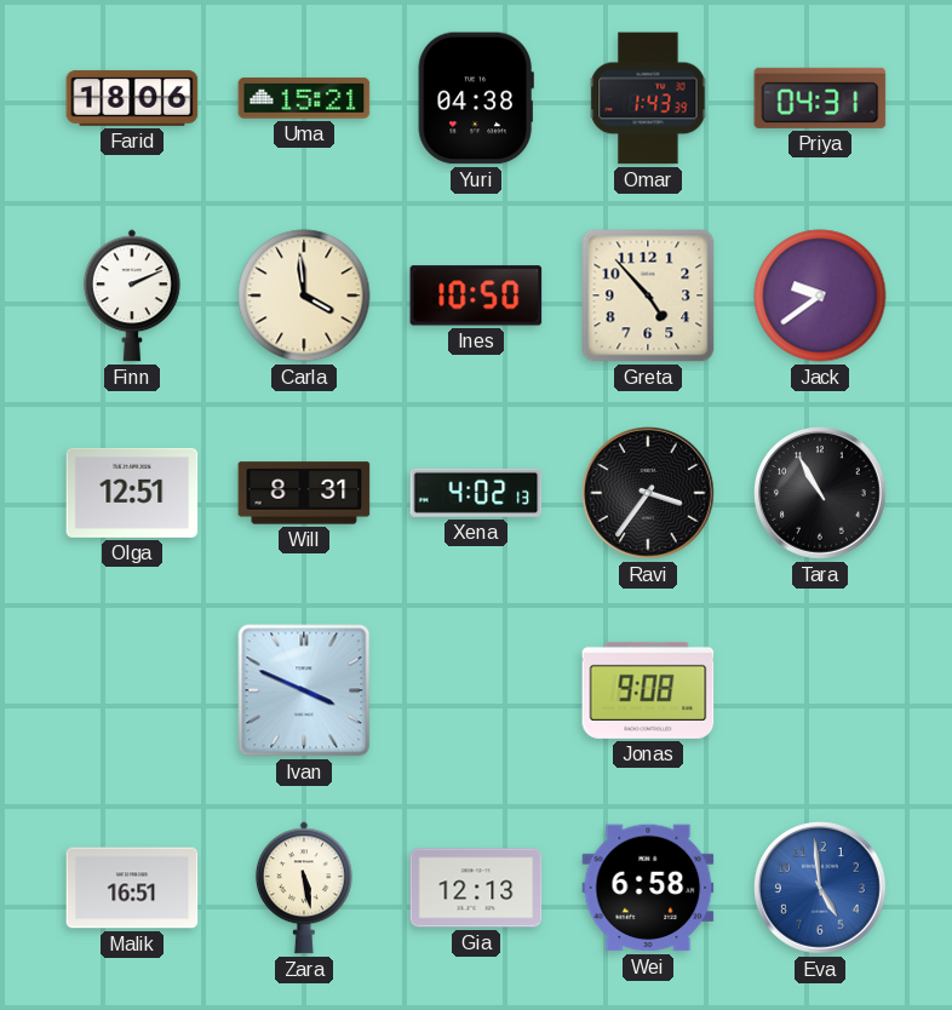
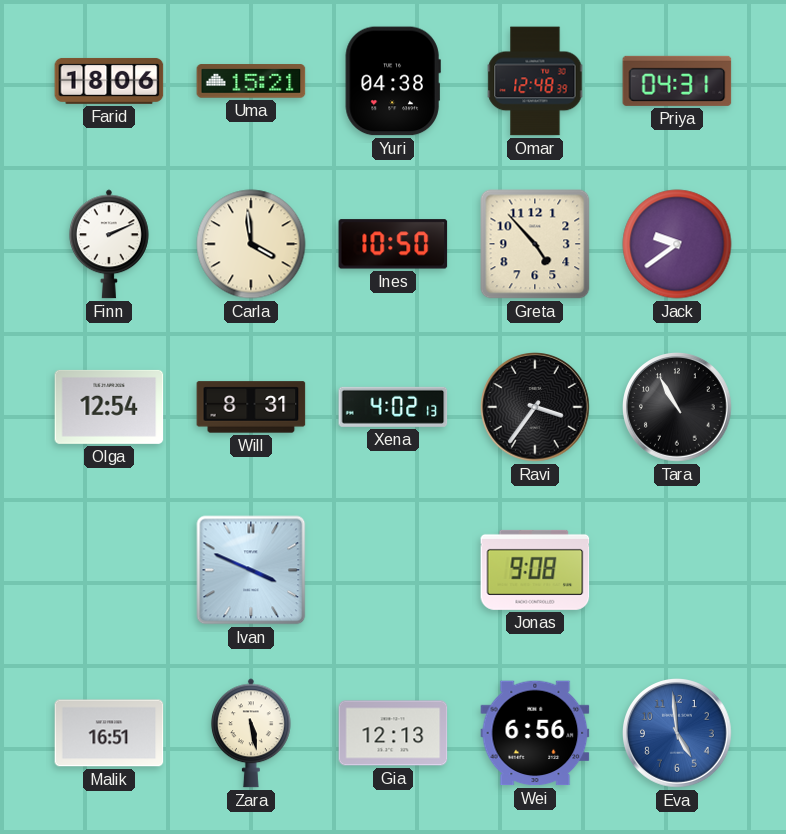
Omar: 1:43 -> 12:48 (535, 81)
Olga: 12:51 -> 12:54 (109, 407)
Wei: 6:58 -> 6:56 (535, 733)
